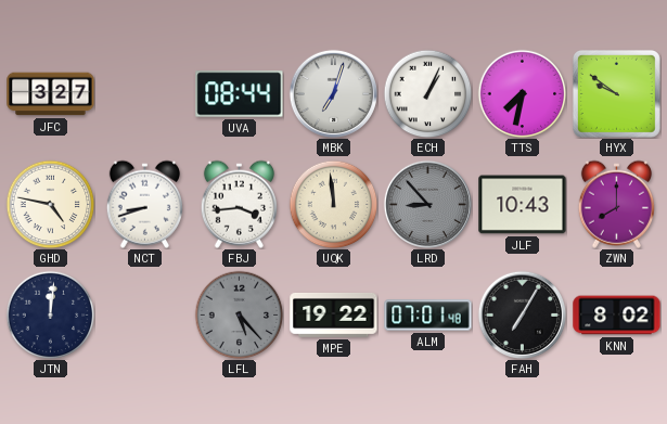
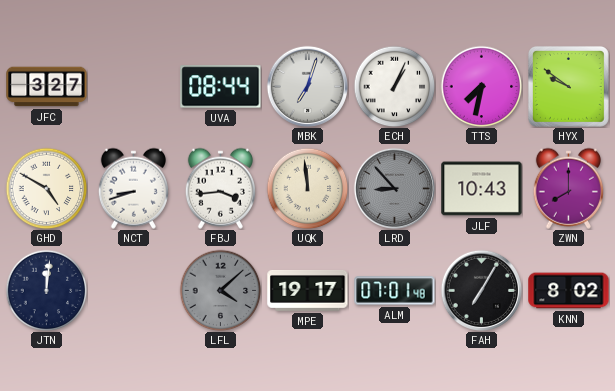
GHD: 4:47 -> 4:50 (46, 188)
LFL: 5:23 -> 4:08 (220, 290)
MPE: 19:22 -> 19:17 (308, 290)
